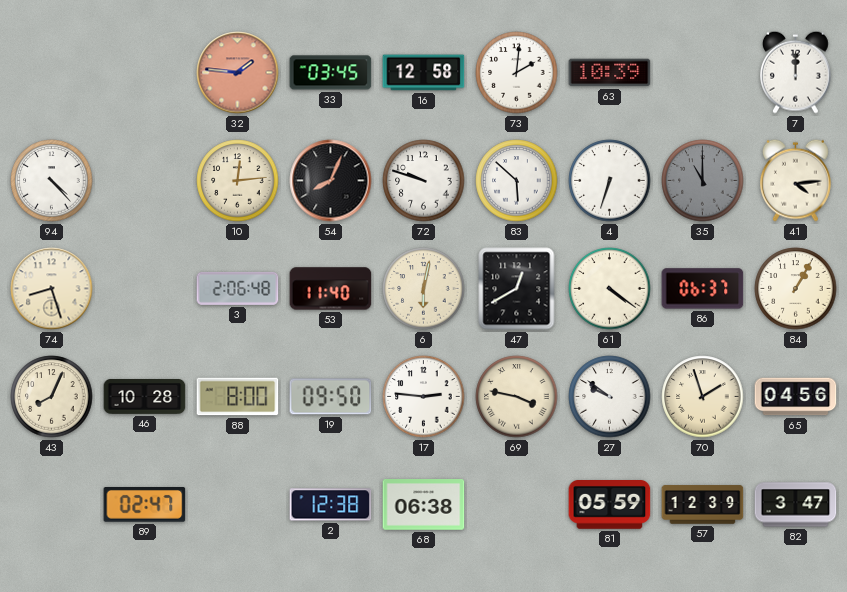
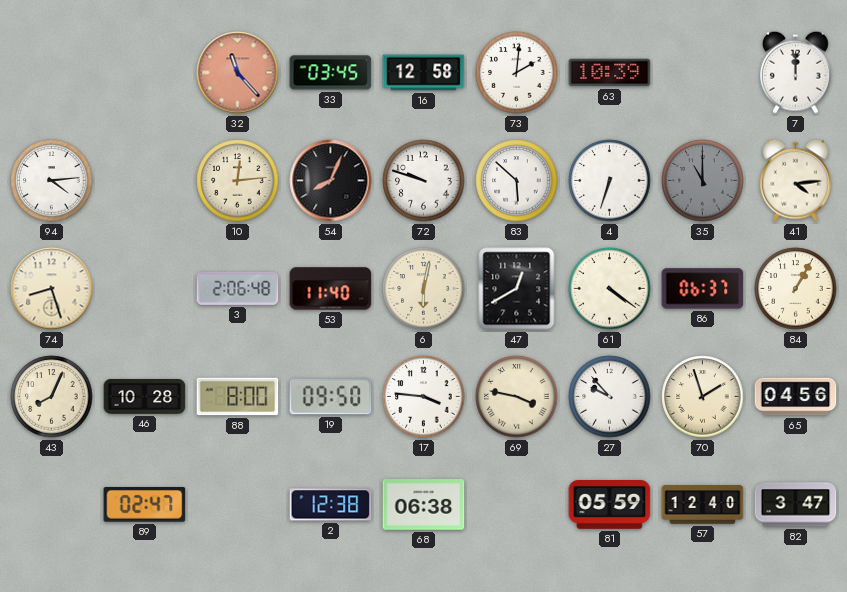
32: 1:46 -> 11:23 (238, 73)
94: 4:23 -> 4:14 (52, 181)
17: 2:46 -> 3:46 (424, 397)
27: 9:51 -> 9:53 (610, 397)
57: 12:39 -> 12:40 (703, 505)
